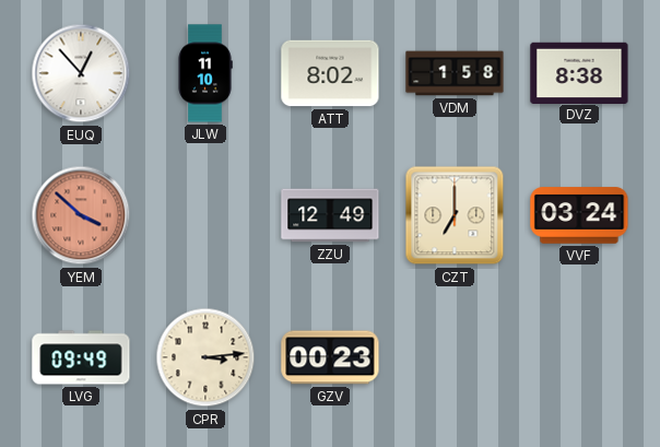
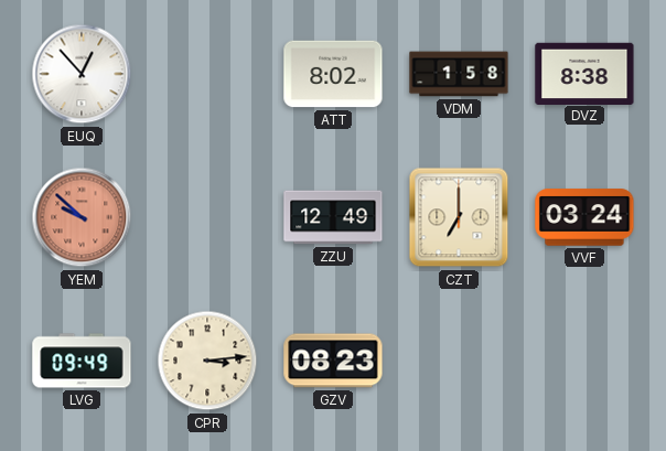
JLW: 11:10 -> none (205, 73)
YEM: 3:52 -> 9:52 (82, 217)
GZV: 00:23 -> 08:23 (333, 361)
